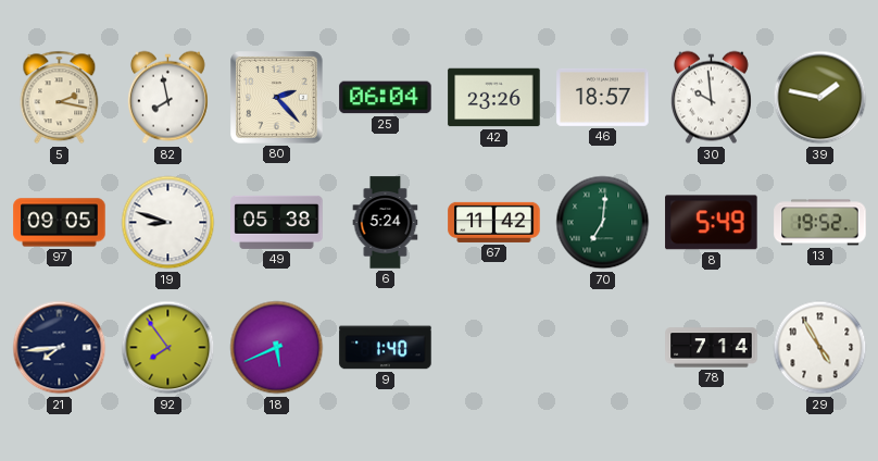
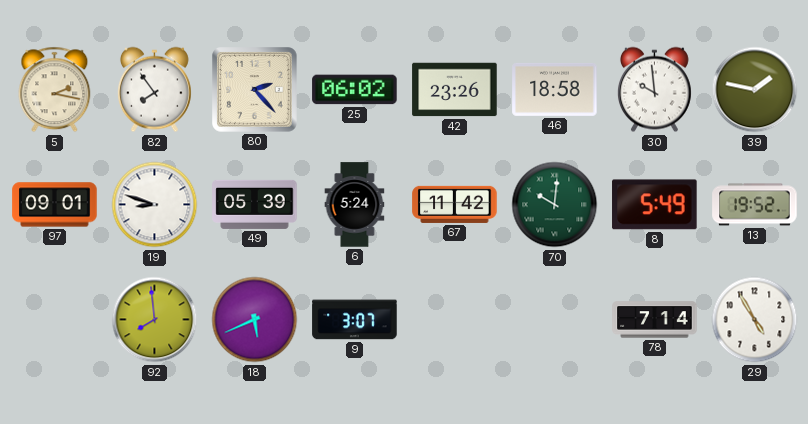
82: 7:58 -> 7:54 (154, 90)
25: 06:04 -> 06:02 (355, 90)
46: 18:57 -> 18:58 (555, 89)
97: 09:05 -> 09:01 (55, 205)
49: 05:38 -> 05:39 (255, 204)
70: 7:01 -> 10:01 (555, 205)
21: 7:44 -> none (60, 348)
92: 7:54 -> 7:59 (155, 320)
9: 1:40 -> 3:07 (355, 320)
